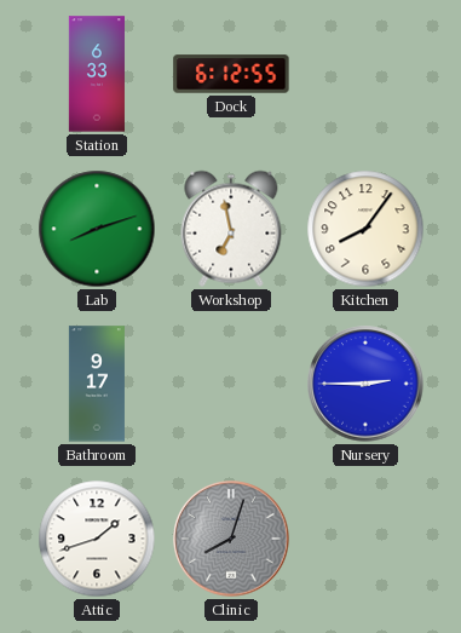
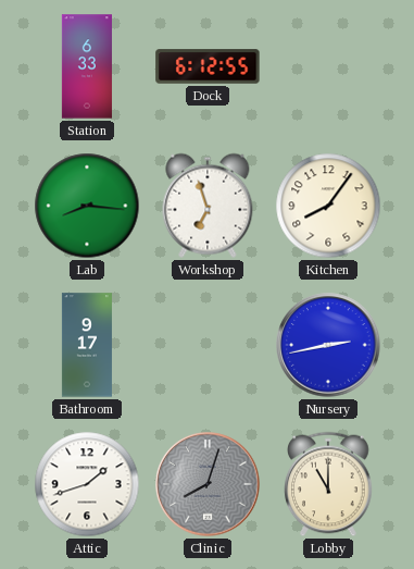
Lab: 8:12 -> 8:16 (87, 206)
Workshop: 6:58 -> 6:57 (208, 206)
Nursery: 2:45 -> 2:43 (328, 345)
Lobby: none -> 11:00 (328, 484)
